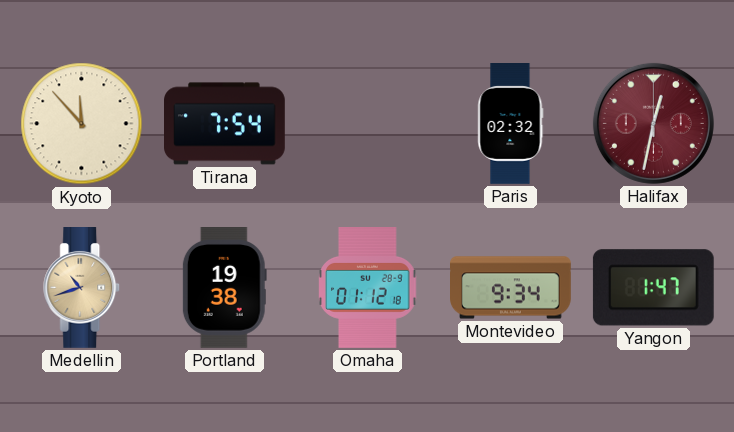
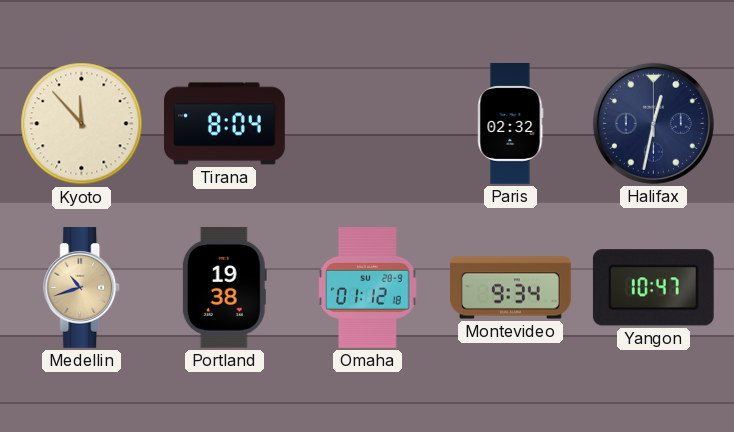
Tirana: 7:54 -> 8:04 (225, 124)
Halifax dial: burgundy -> navy (653, 123)
Yangon: 1:47 -> 10:47 (653, 288)
